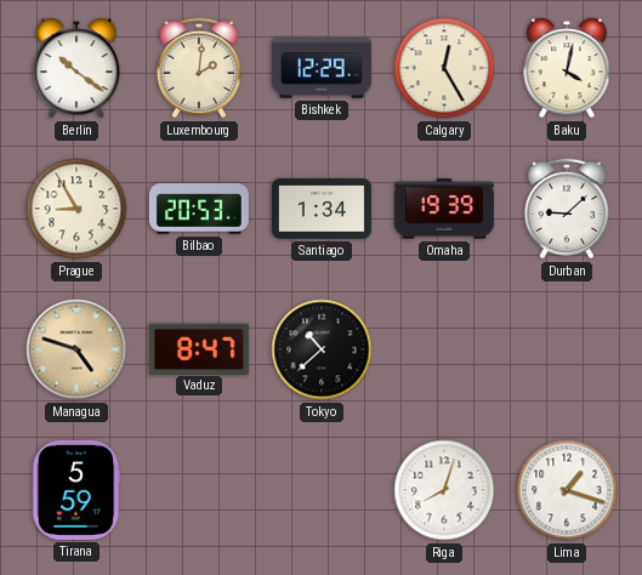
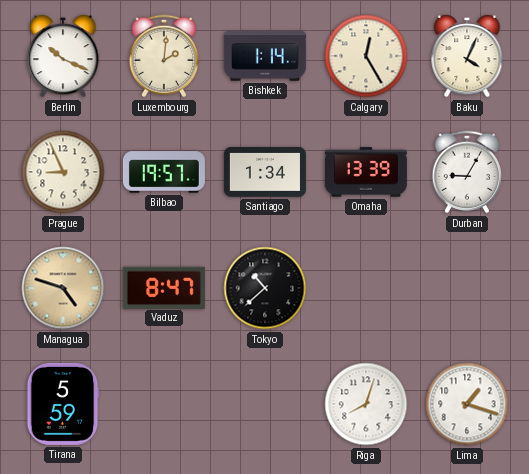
Berlin: 10:21 -> 10:19 (63, 56)
Bishkek: 12:29 -> 1:14 (265, 56)
Baku: 4:02 -> 4:04 (467, 56)
Prague: 8:55 -> 8:56 (63, 172)
Bilbao: 20:53 -> 19:57 (164, 172)
Omaha: 19:39 -> 13:39 (366, 172)
Durban: 9:08 -> 9:05 (467, 172)
